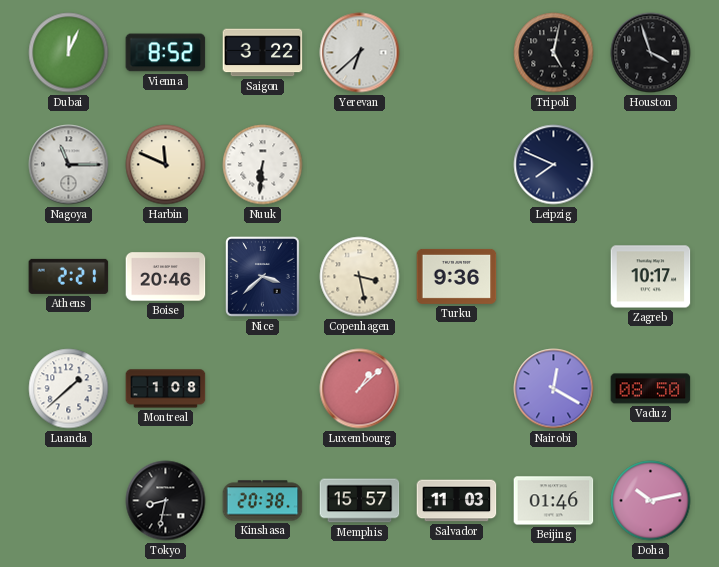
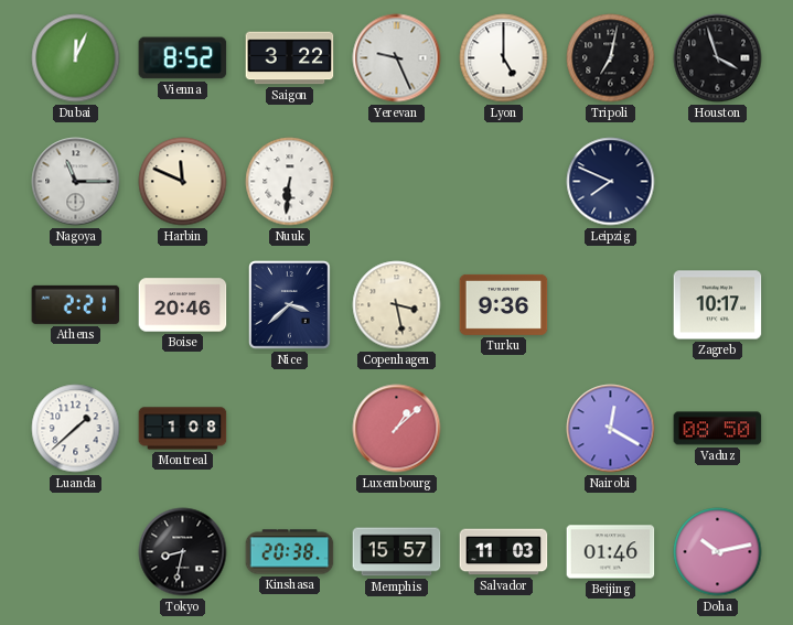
Yerevan: 6:38 -> 9:26 (397, 58)
Lyon: none -> 5:00 (504, 58)
Tripoli: 5:02 -> 7:02 (611, 58)
